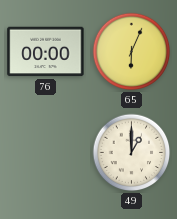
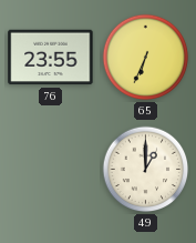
76: 00:00 -> 23:55 (51, 58)
65: 6:04 -> 6:34 (146, 58)
